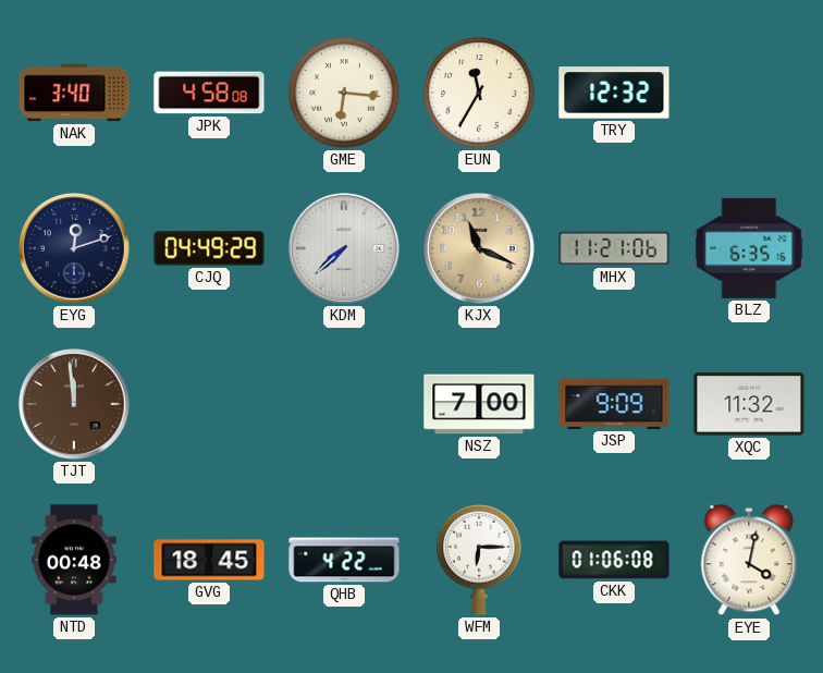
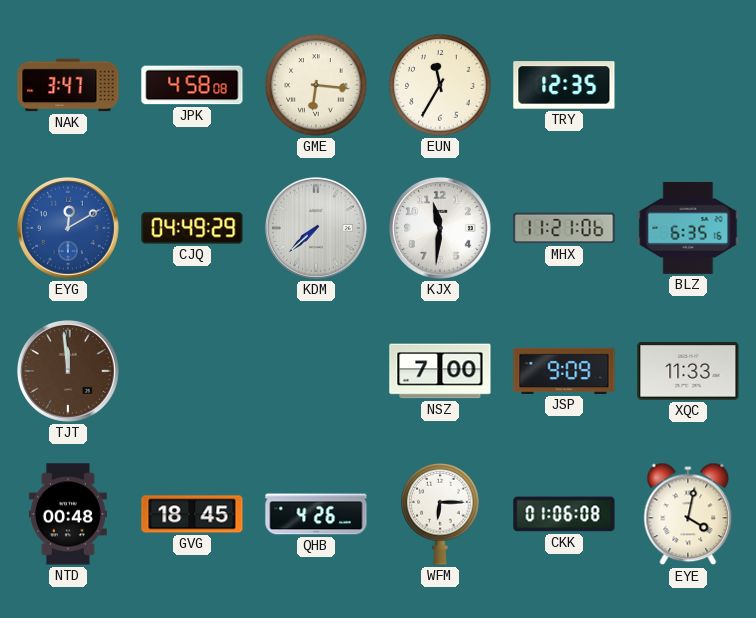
NAK: 3:40 -> 3:47 (68, 85)
TRY: 12:32 -> 12:35 (564, 85)
EYG: 12:12 -> 12:10 (69, 229)
EYG dial: navy -> blue (69, 229)
KJX: 11:19 -> 11:31 (441, 229)
KJX dial: champagne -> white (441, 229)
XQC: 11:32 -> 11:33 (688, 371)
QHB: 4:22 -> 4:26 (316, 514)
